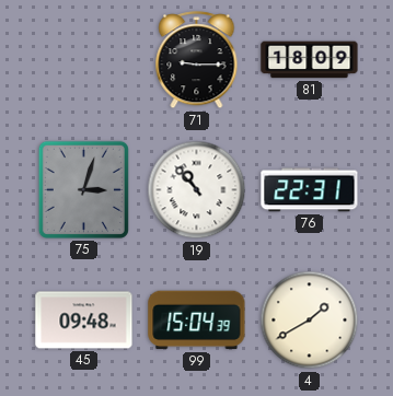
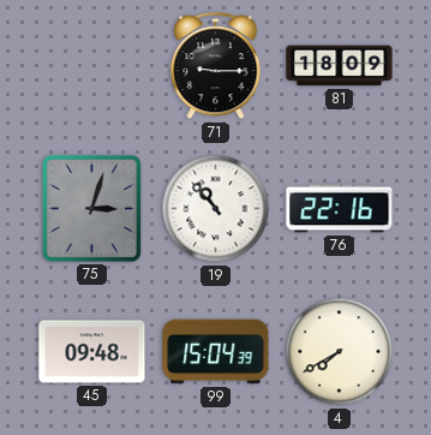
76: 22:31 -> 22:16 (340, 209)
4: 1:40 -> 7:40 (340, 352)
